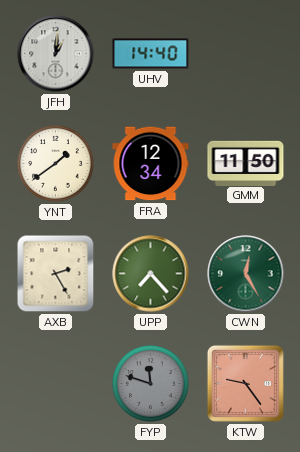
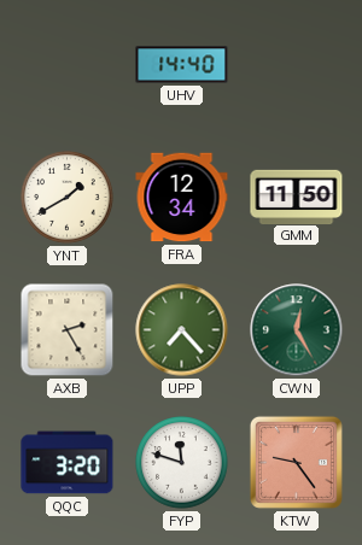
JFH: 1:01 -> none (56, 54)
YNT: 1:39 -> 1:40 (68, 198)
QQC: none -> 3:20 (68, 463)
FYP dial: grey -> white (182, 463)
